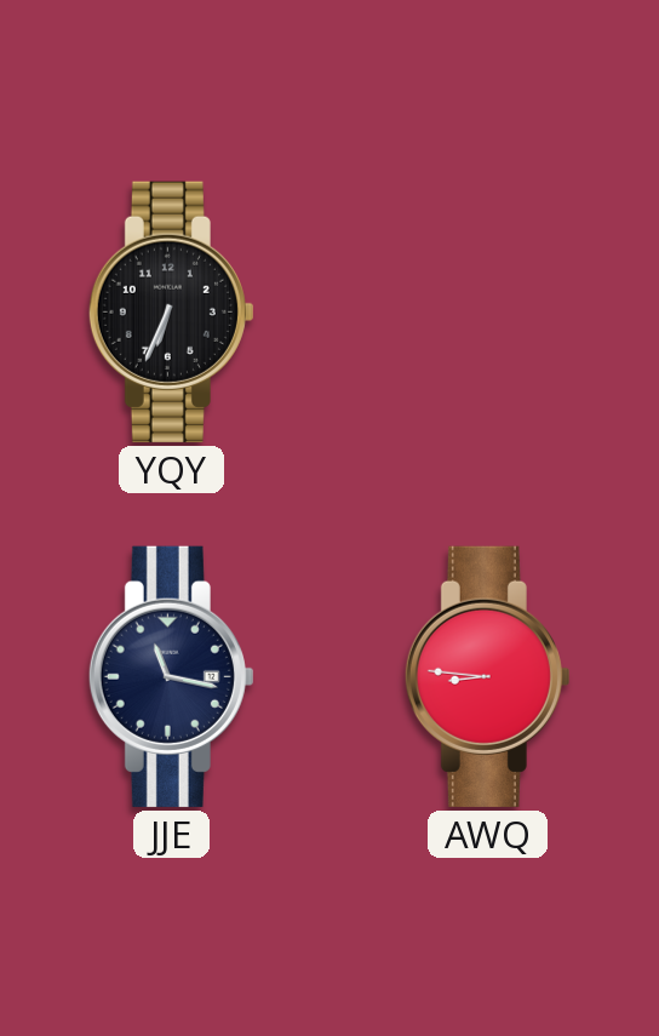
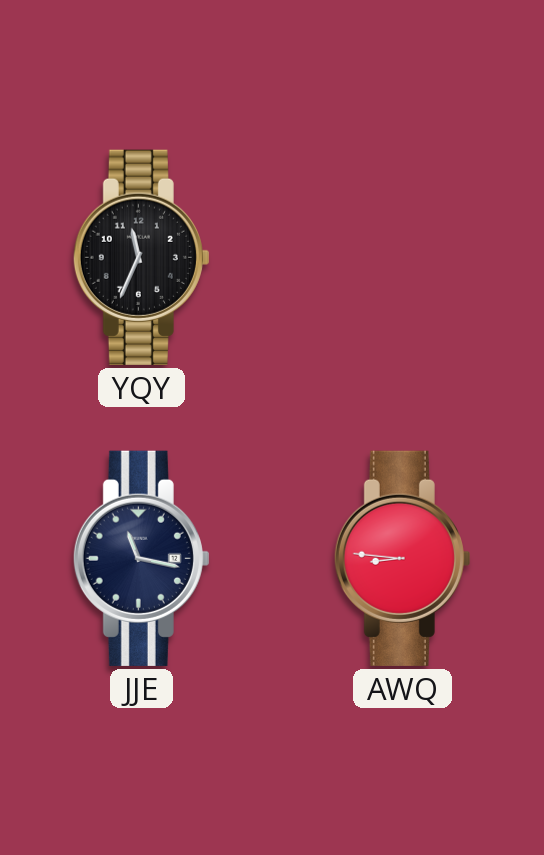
YQY: 6:34 -> 11:34 (141, 257)
